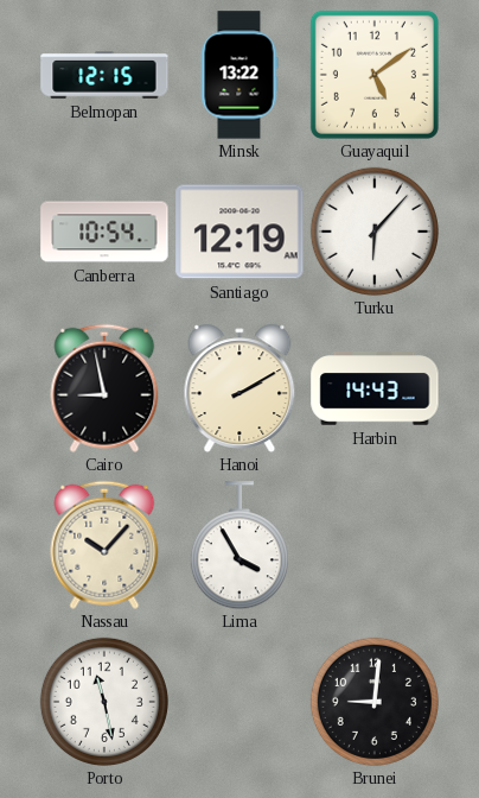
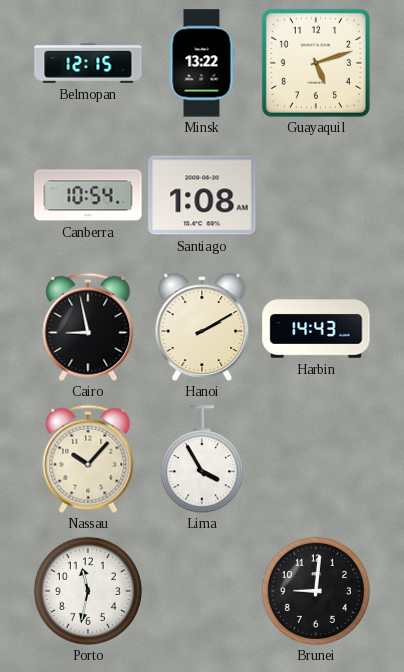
Guayaquil: 5:09 -> 5:12 (316, 63)
Santiago: 12:19 -> 1:08 (202, 195)
Turku: 6:07 -> none (375, 232)
Porto: 11:28 -> 11:32 (88, 591)
